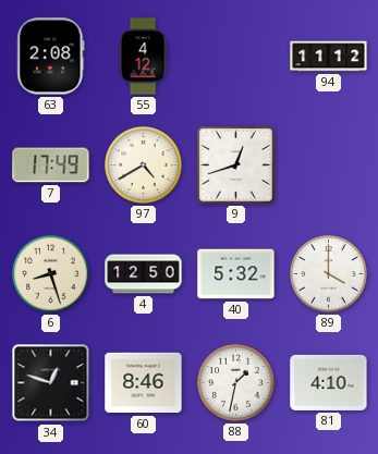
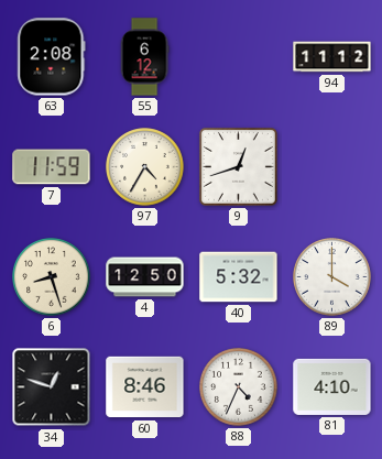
55: 4:12 -> 6:12 (144, 57)
7: 17:49 -> 11:59 (52, 167)
97: 4:40 -> 4:35 (145, 167)
88: 1:32 -> 4:34 (239, 387)
